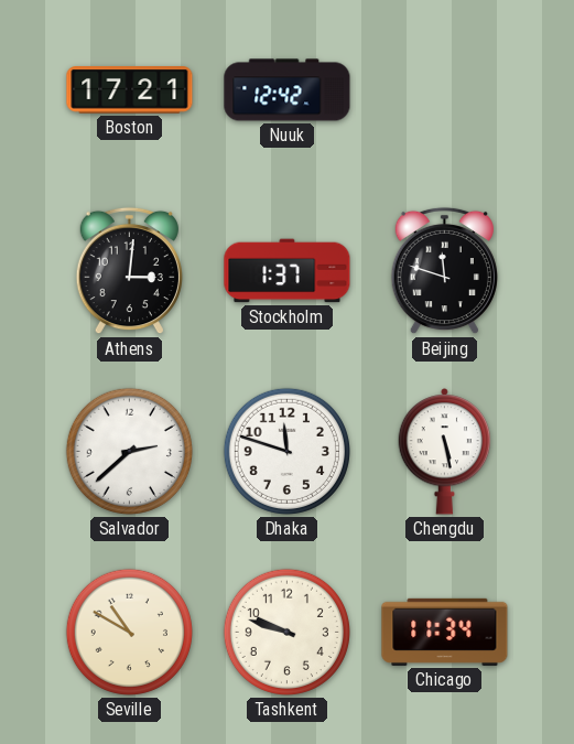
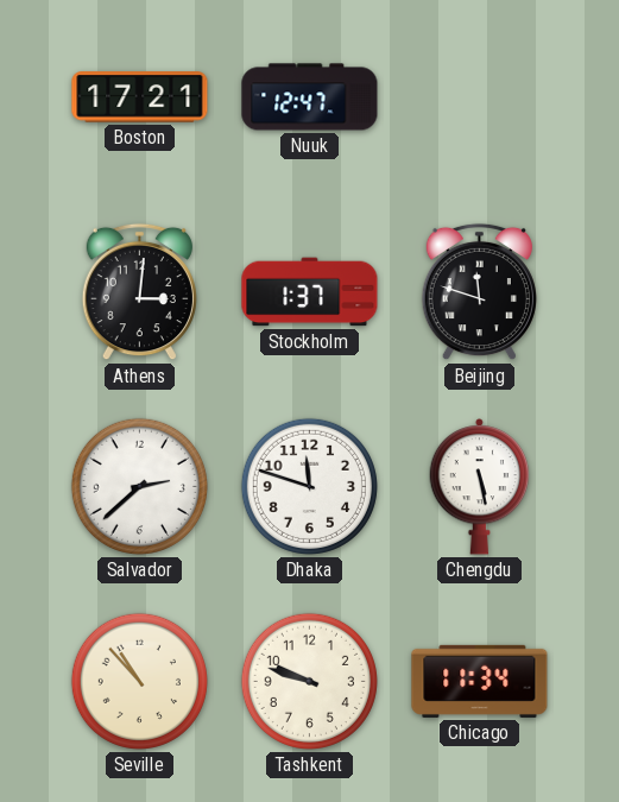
Nuuk: 12:42 -> 12:47 (310, 97)
Seville: 10:50 -> 10:53 (139, 681)
